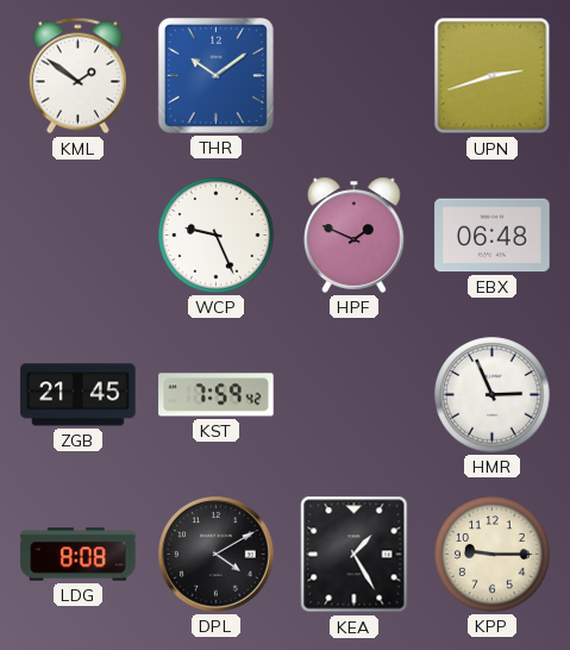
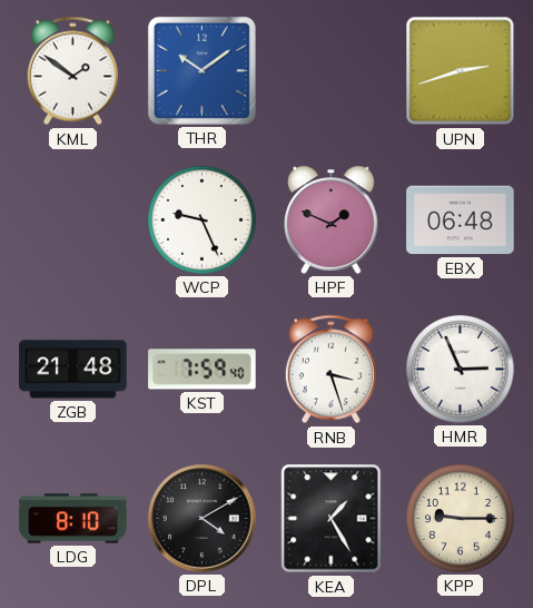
ZGB: 21:45 -> 21:48 (73, 370)
KST: 7:59:42 -> 7:59:40 (203, 370)
RNB: none -> 3:27 (330, 370)
LDG: 8:08 -> 8:10 (73, 519)
